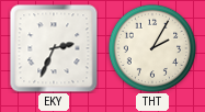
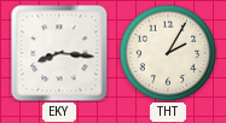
EKY: 2:34 -> 8:16 (59, 53)
